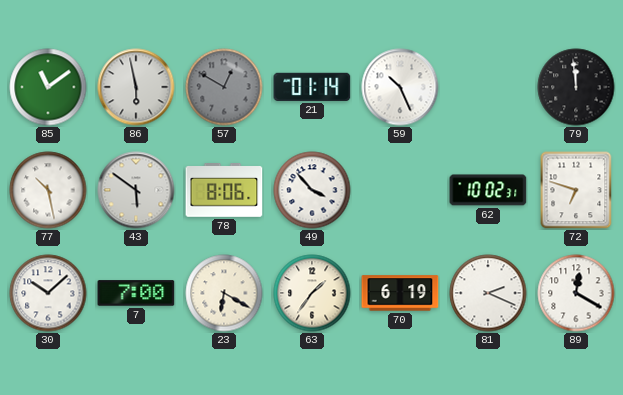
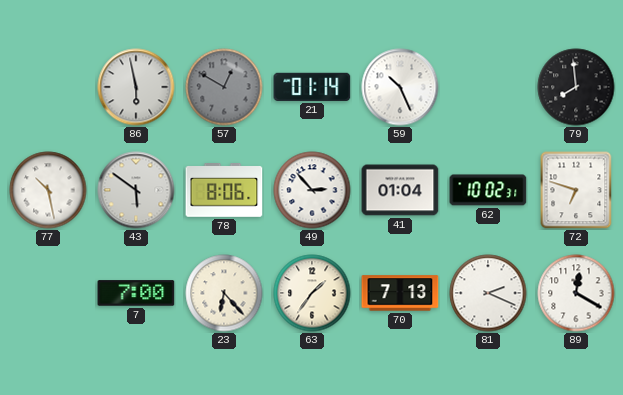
85: 11:09 -> none (48, 87)
79: 11:59 -> 7:59 (576, 87)
49: 3:53 -> 2:53 (312, 190)
41: none -> 01:04 (400, 190)
30: 10:08 -> none (48, 293)
23: 6:20 -> 6:23 (224, 293)
70: 6:19 -> 7:13 (400, 293)
